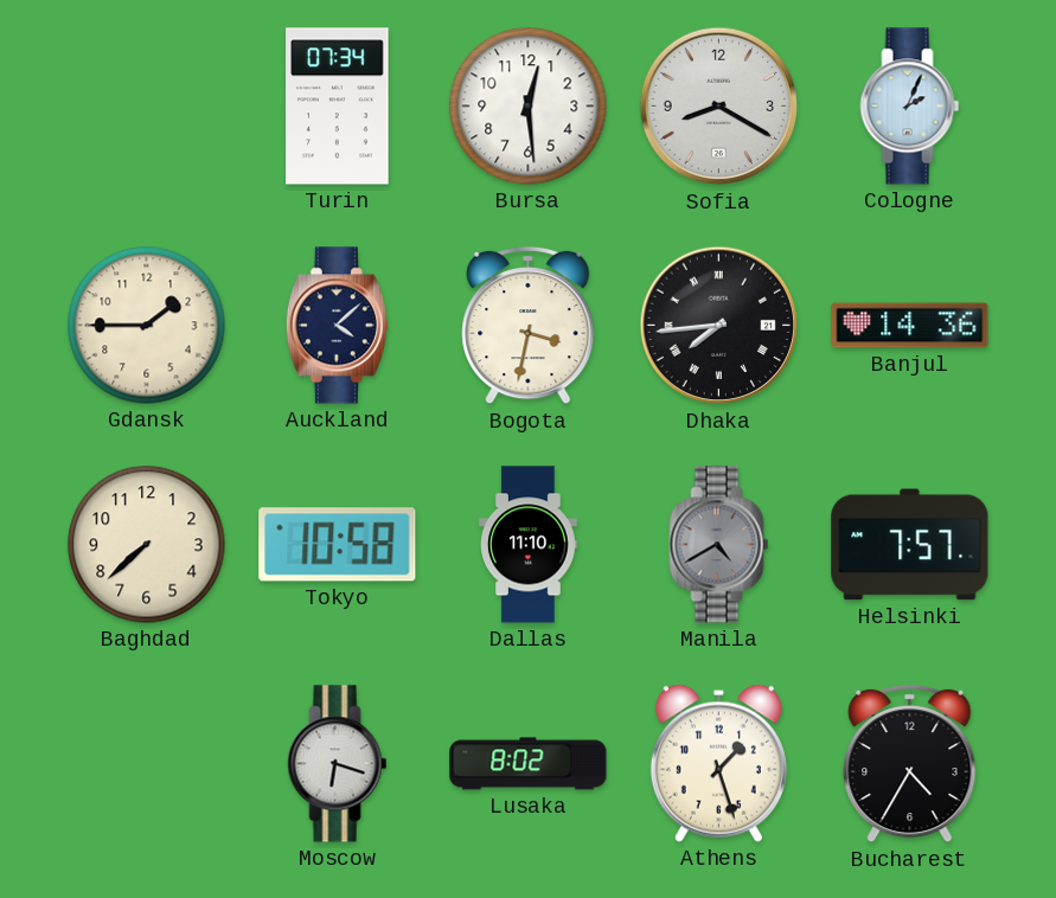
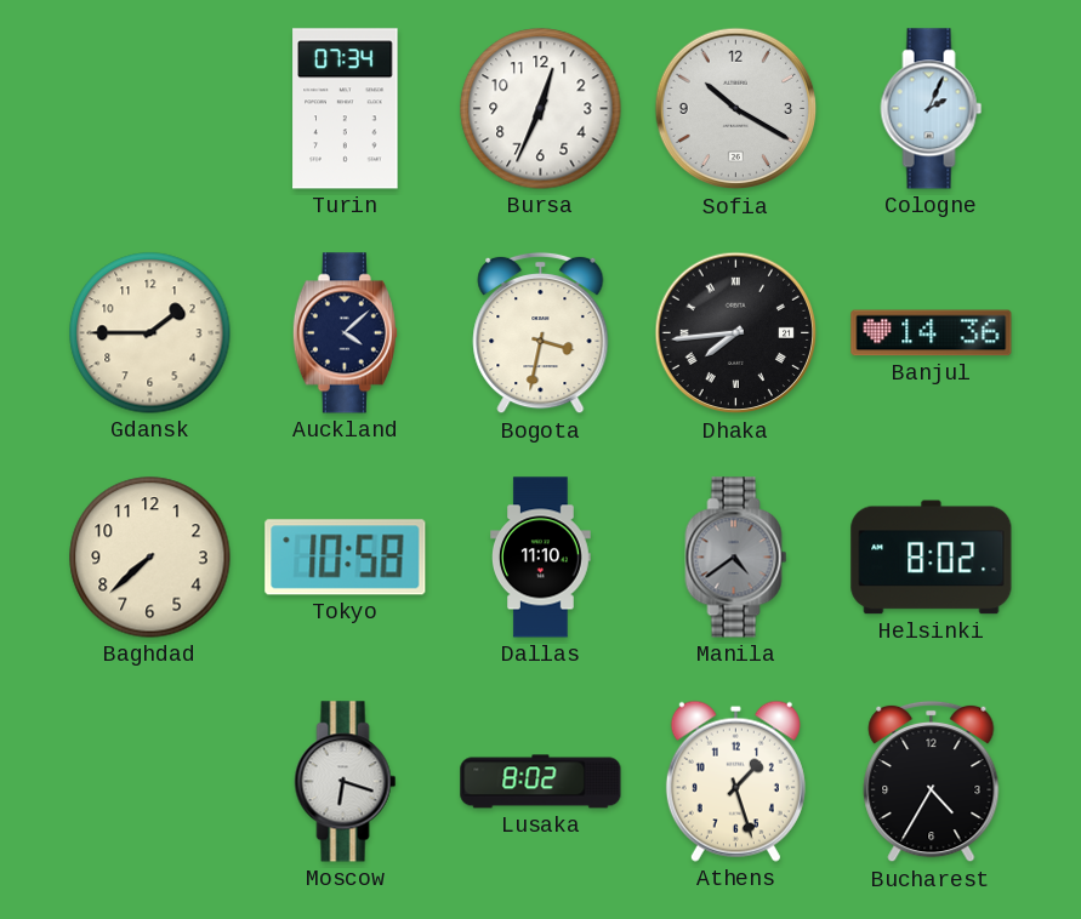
Bursa: 12:29 -> 12:34 (541, 109)
Sofia: 8:20 -> 10:20 (736, 109)
Manila: 4:40 -> 4:39 (736, 558)
Helsinki: 7:57 -> 8:02 (932, 558)
